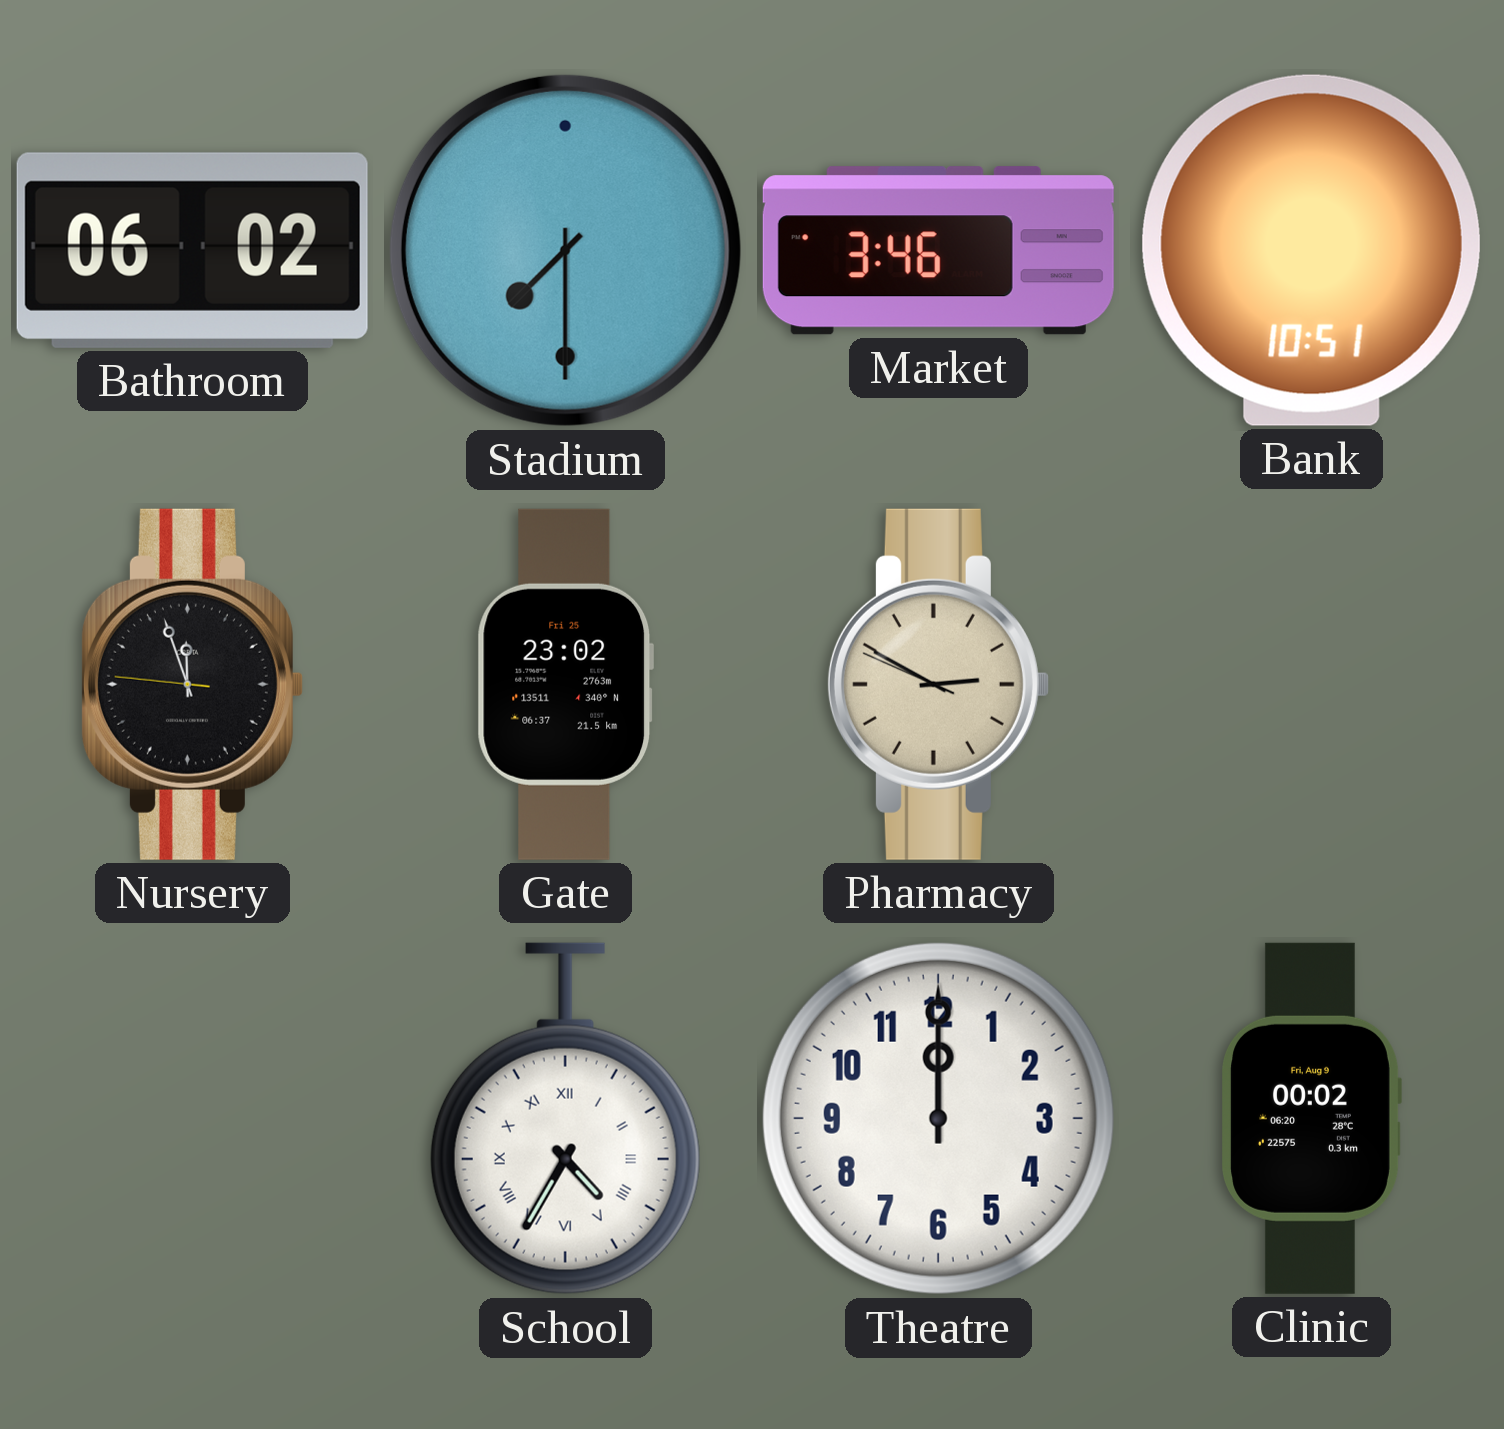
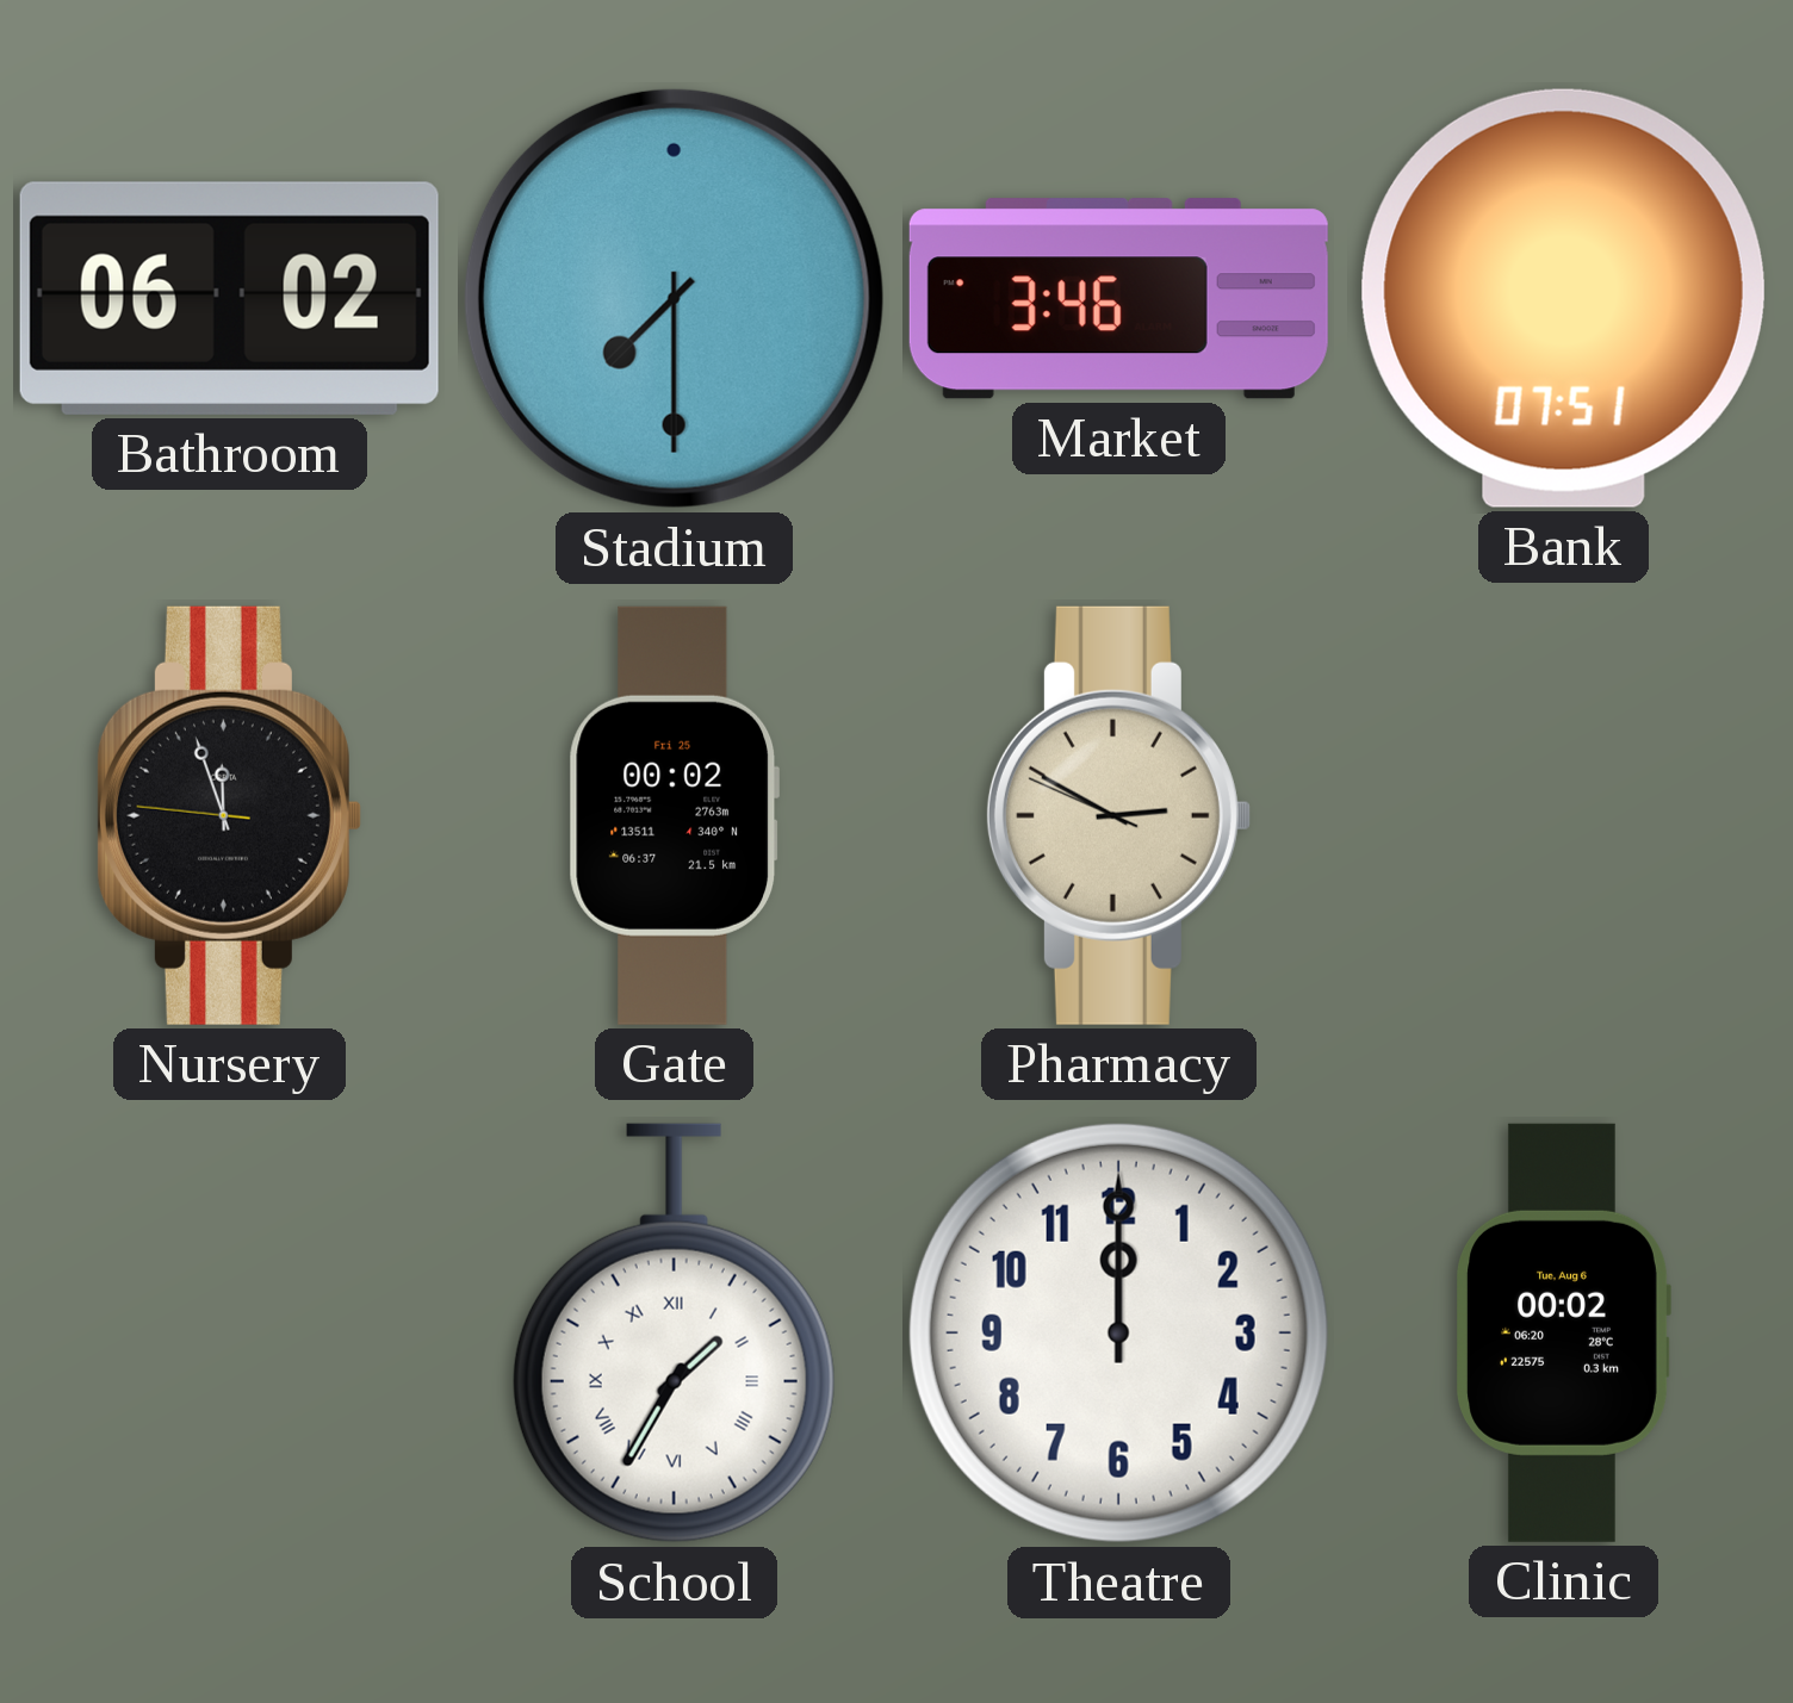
Bank: 10:51 -> 07:51 (1563, 298)
Gate: 23:02 -> 00:02 (674, 815)
School: 4:35 -> 1:35 (674, 1334)
Clinic date: Fri, Aug 9 -> Tue, Aug 6 (1563, 1332)
